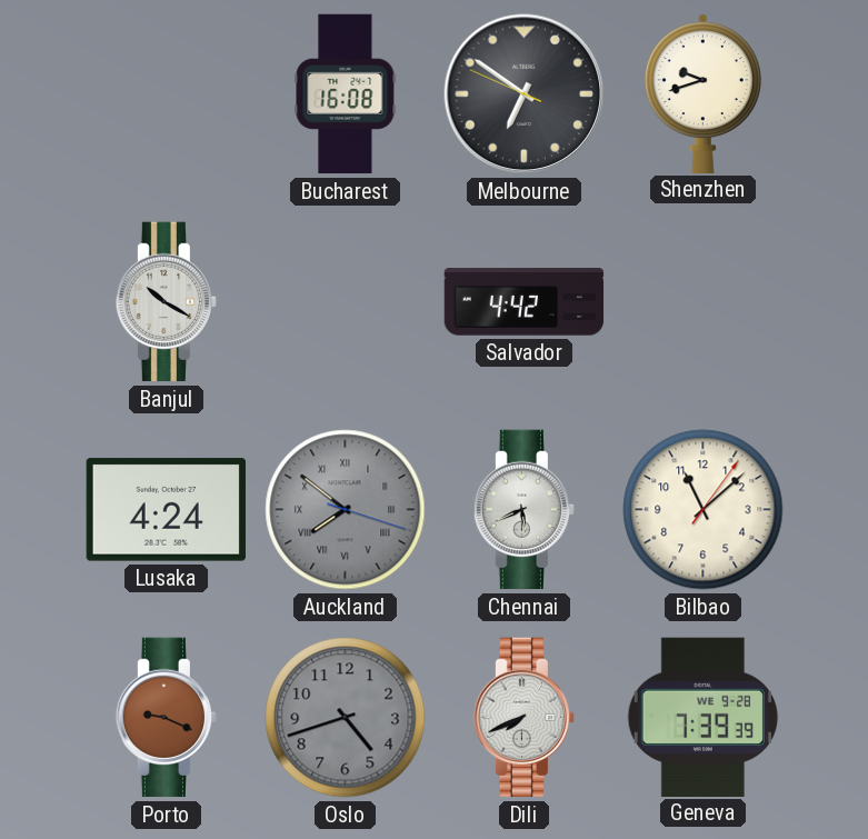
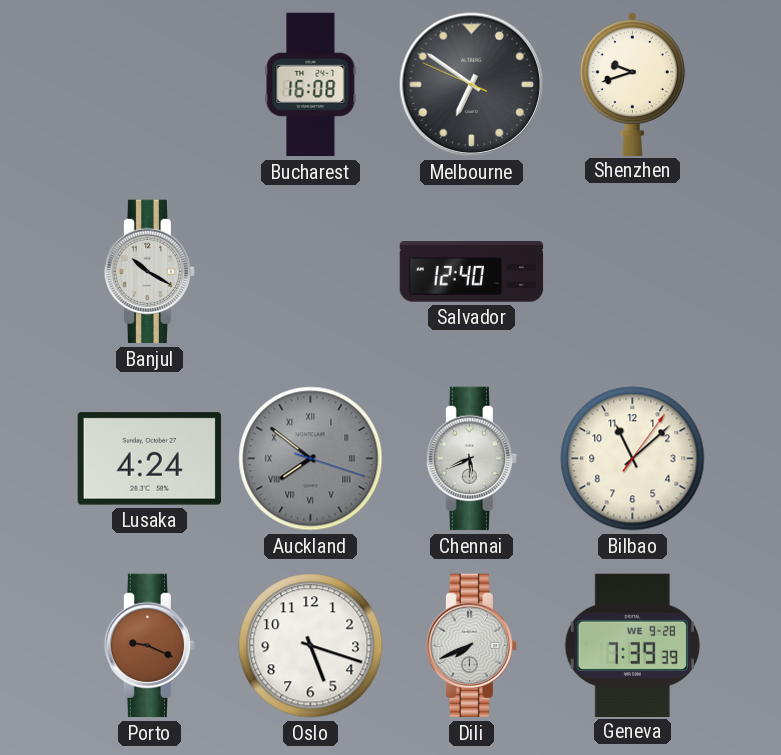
Salvador: 4:42 -> 12:40 (472, 272)
Oslo: 4:42 -> 5:18 (311, 646)
Oslo dial: grey -> white (311, 646)
